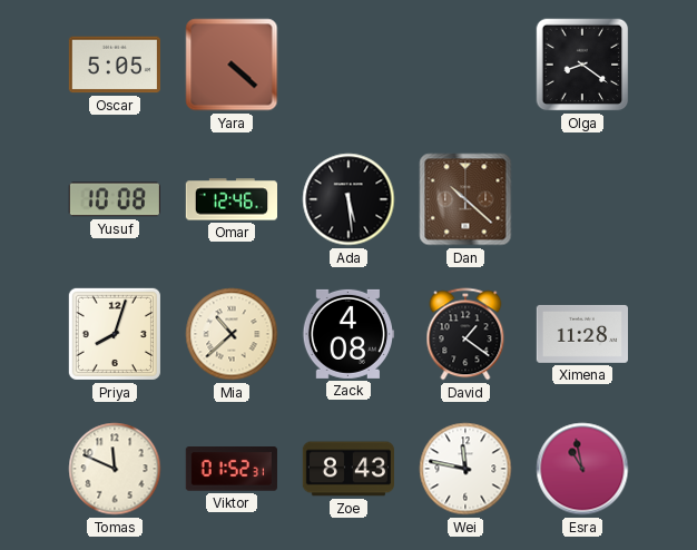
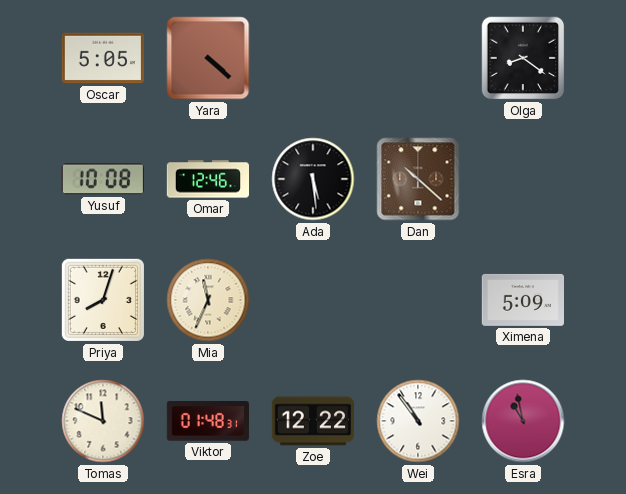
Mia: 10:38 -> 11:34 (208, 300)
Zack: 4:08 -> none (347, 334)
David: 1:21 -> none (465, 334)
Ximena: 11:28 -> 5:09 (522, 300)
Viktor: 01:52 -> 01:48 (208, 422)
Zoe: 8:43 -> 12:22 (312, 421)
Wei: 11:47 -> 10:54 (418, 421)
